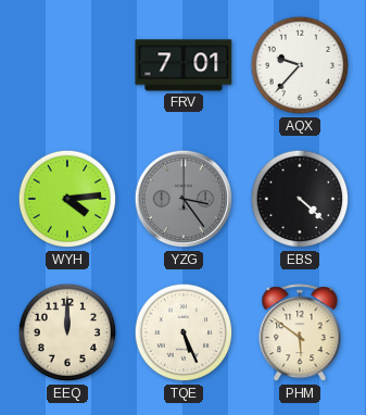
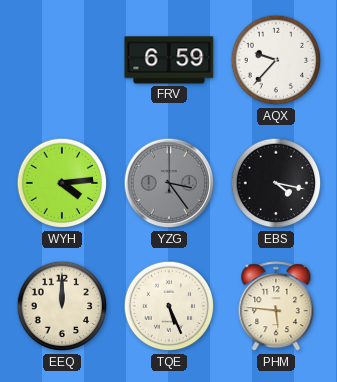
FRV: 7:01 -> 6:59 (169, 60)
EBS: 4:22 -> 4:17 (276, 183)
PHM: 5:51 -> 5:46 (276, 307)
